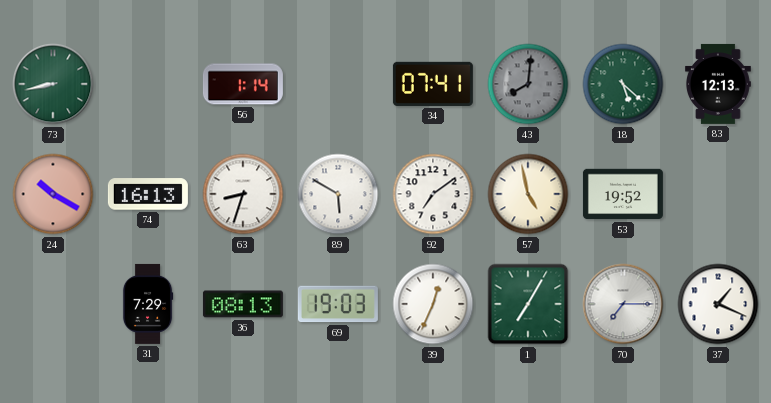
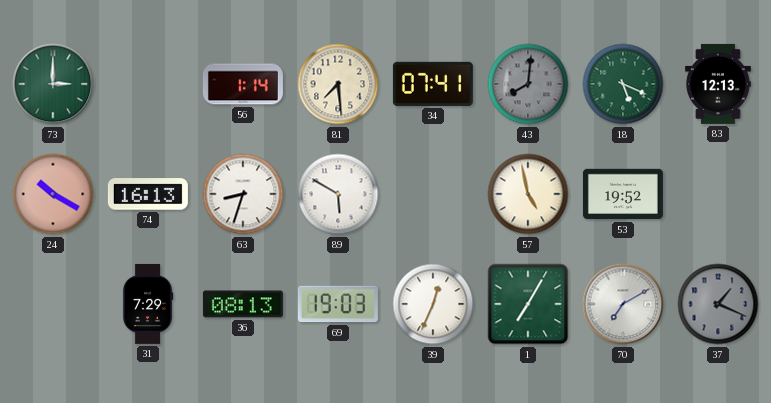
73: 8:43 -> 3:00 (53, 84)
81: none -> 7:29 (338, 84)
18: 5:22 -> 5:19 (623, 84)
92: 7:09 -> none (433, 194)
70: 7:15 -> 7:10 (623, 304)
37 dial: white -> grey (718, 304)
